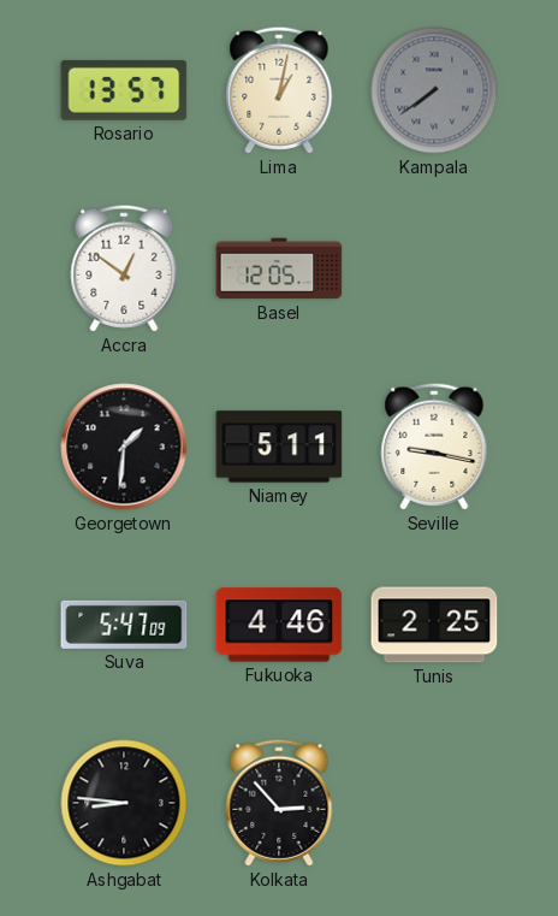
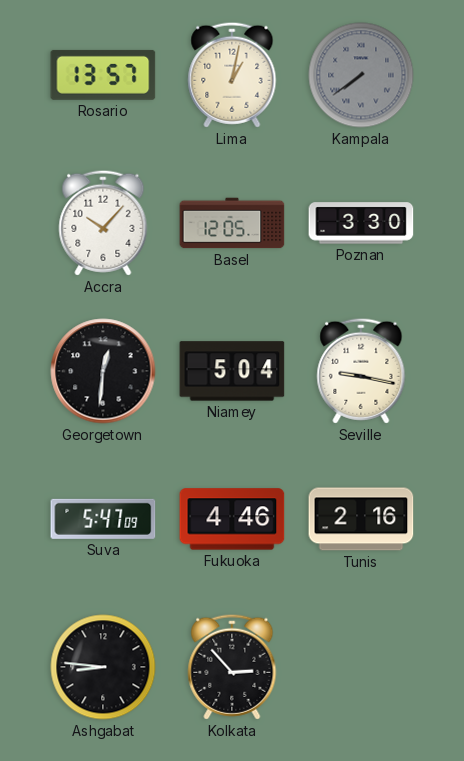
Accra: 12:51 -> 10:07 (103, 223)
Poznan: none -> 3:30 (361, 223)
Georgetown: 1:31 -> 12:31 (103, 371)
Niamey: 5:11 -> 5:04 (232, 371)
Tunis: 2:25 -> 2:16 (361, 519)
